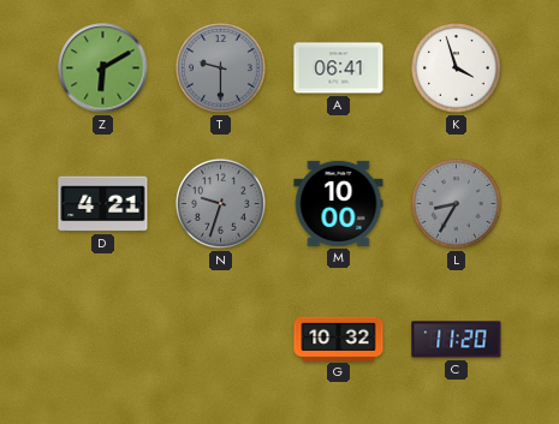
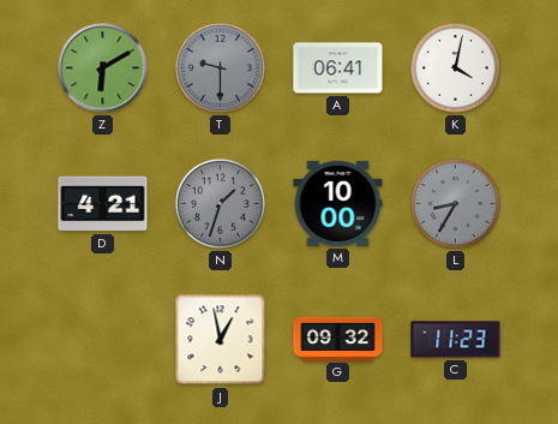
K: 3:57 -> 4:02 (456, 68)
N: 9:33 -> 1:33 (221, 204)
J: none -> 12:58 (221, 340)
G: 10:32 -> 09:32 (338, 339)
C: 11:20 -> 11:23 (456, 340)
